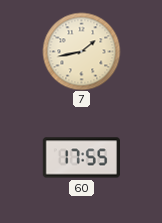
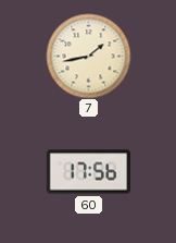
60: 17:55 -> 17:56 (88, 172)
